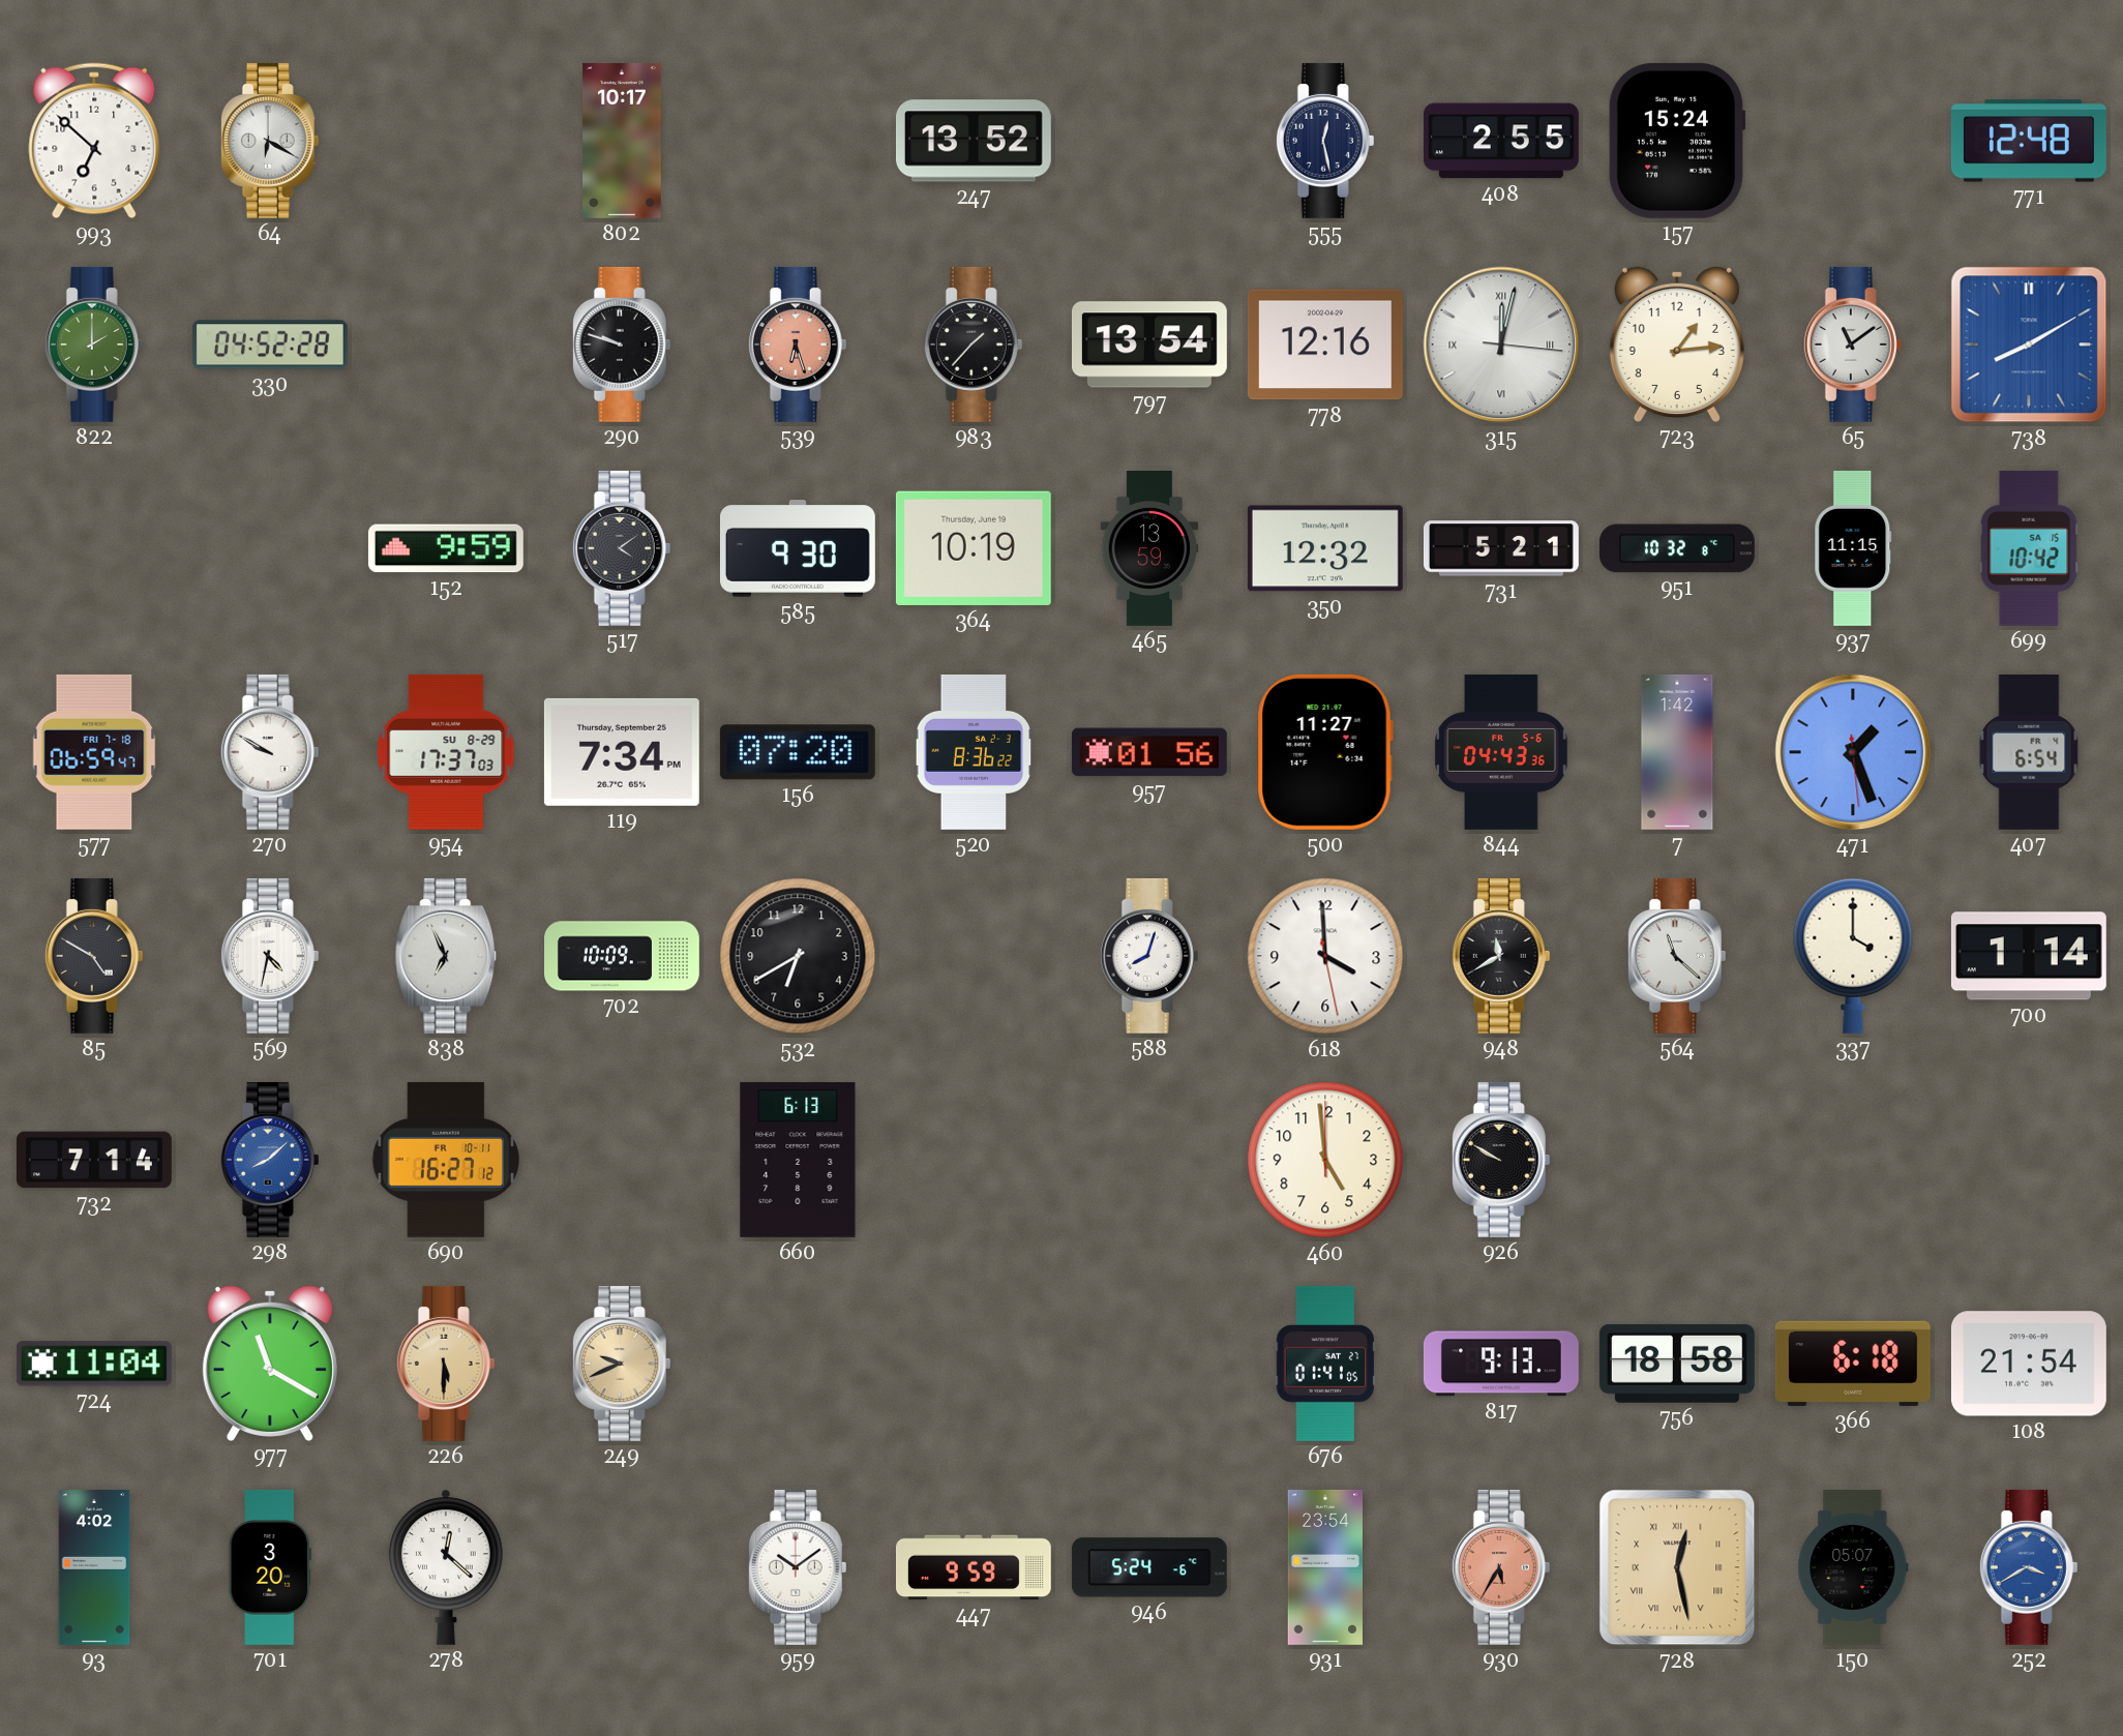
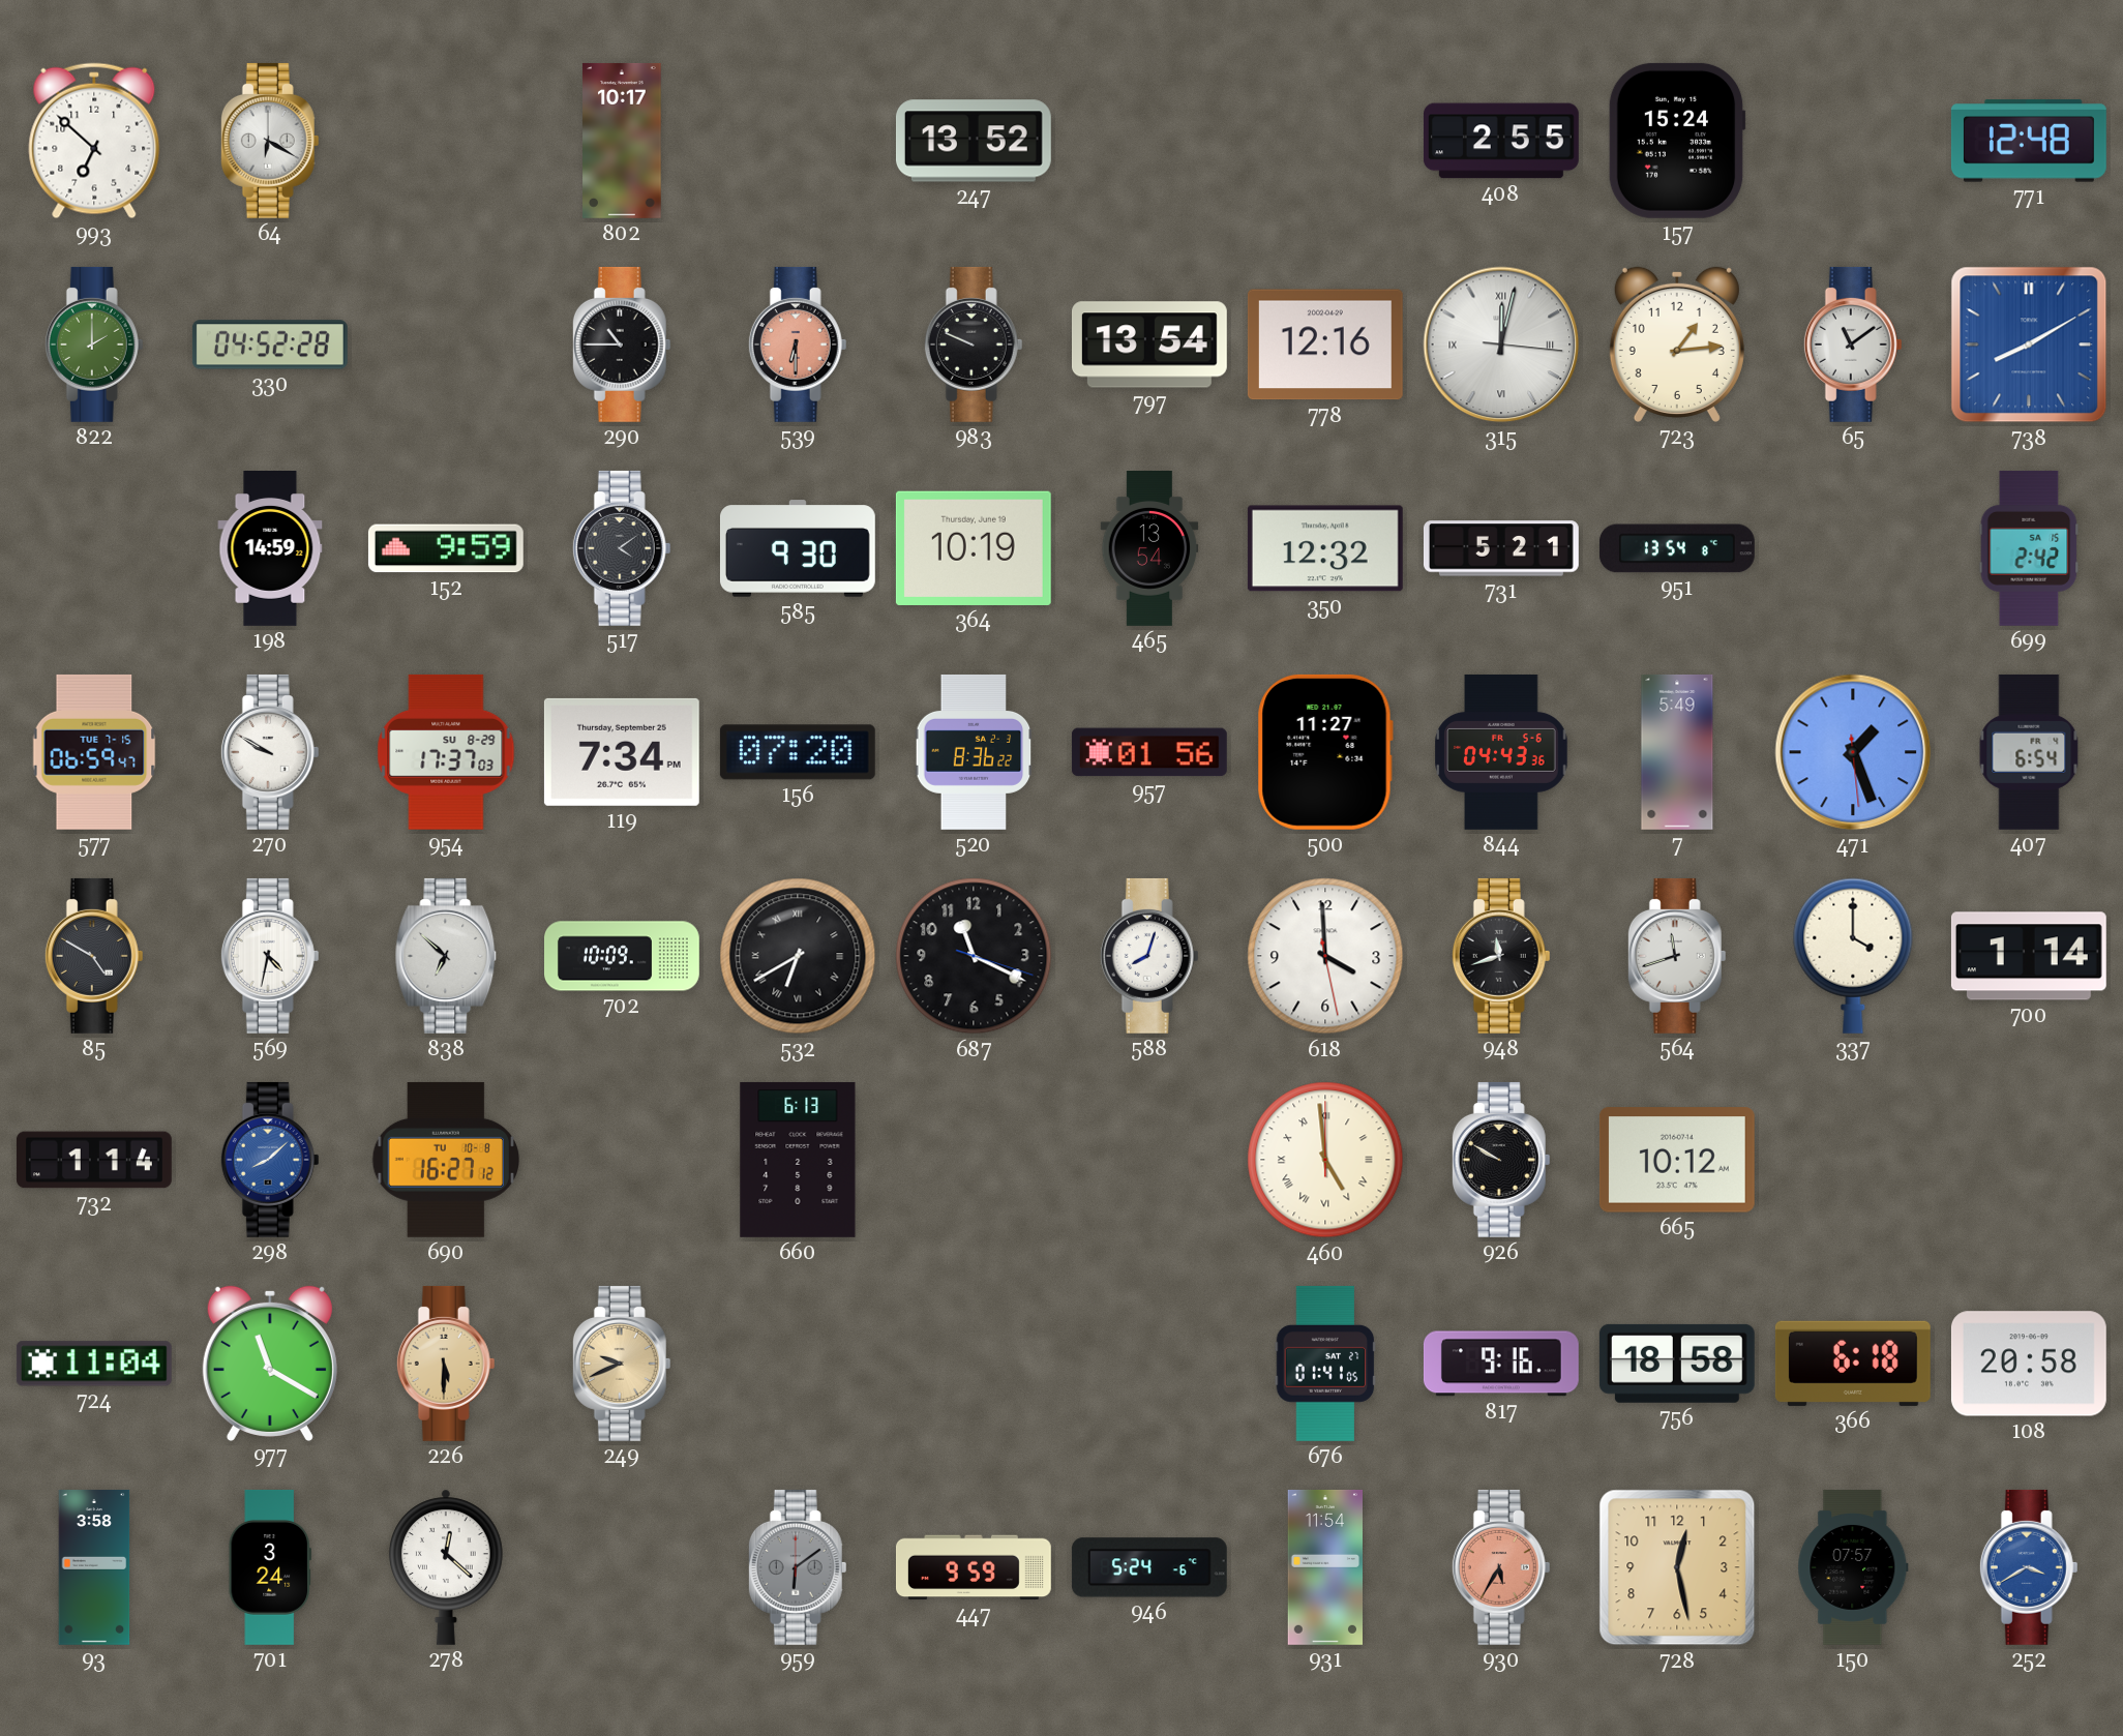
555: 12:28 -> none (1325, 141)
290: 9:48 -> 10:45 (622, 345)
539: 6:27 -> 6:30 (798, 345)
983: 1:37 -> 9:49 (974, 345)
198: none -> 14:59 (270, 549)
465: 13:59 -> 13:54 (1149, 549)
951: 10:32 -> 13:54 (1677, 548)
937: 11:15 -> none (1853, 548)
699: 10:42 -> 2:42 (2029, 548)
577 date: FRI 7-18 -> TUE 7-15 (94, 752)
7: 1:42 -> 5:49 (1677, 752)
838: 6:56 -> 6:52 (446, 956)
532 numerals: Arabic -> Roman (798, 956)
687: none -> 11:19 (974, 956)
948: 11:40 -> 11:42 (1501, 956)
564: 11:22 -> 11:42 (1677, 956)
732: 7:14 -> 1:14 (94, 1160)
690 date: FR 10-11 -> TU 10-8 (445, 1160)
460 numerals: Arabic -> Roman (1325, 1160)
665: none -> 10:12 (1677, 1160)
817: 9:13 -> 9:16 (1501, 1364)
108: 21:54 -> 20:58 (2029, 1364)
93: 4:02 -> 3:58 (94, 1567)
701: 3:20 -> 3:24 (270, 1567)
959: 10:09 -> 6:09 (798, 1567)
959 dial: white -> grey (798, 1567)
931: 23:54 -> 11:54 (1324, 1567)
728 numerals: Roman -> Arabic (1677, 1567)
150: 05:07 -> 07:57 (1853, 1567)
